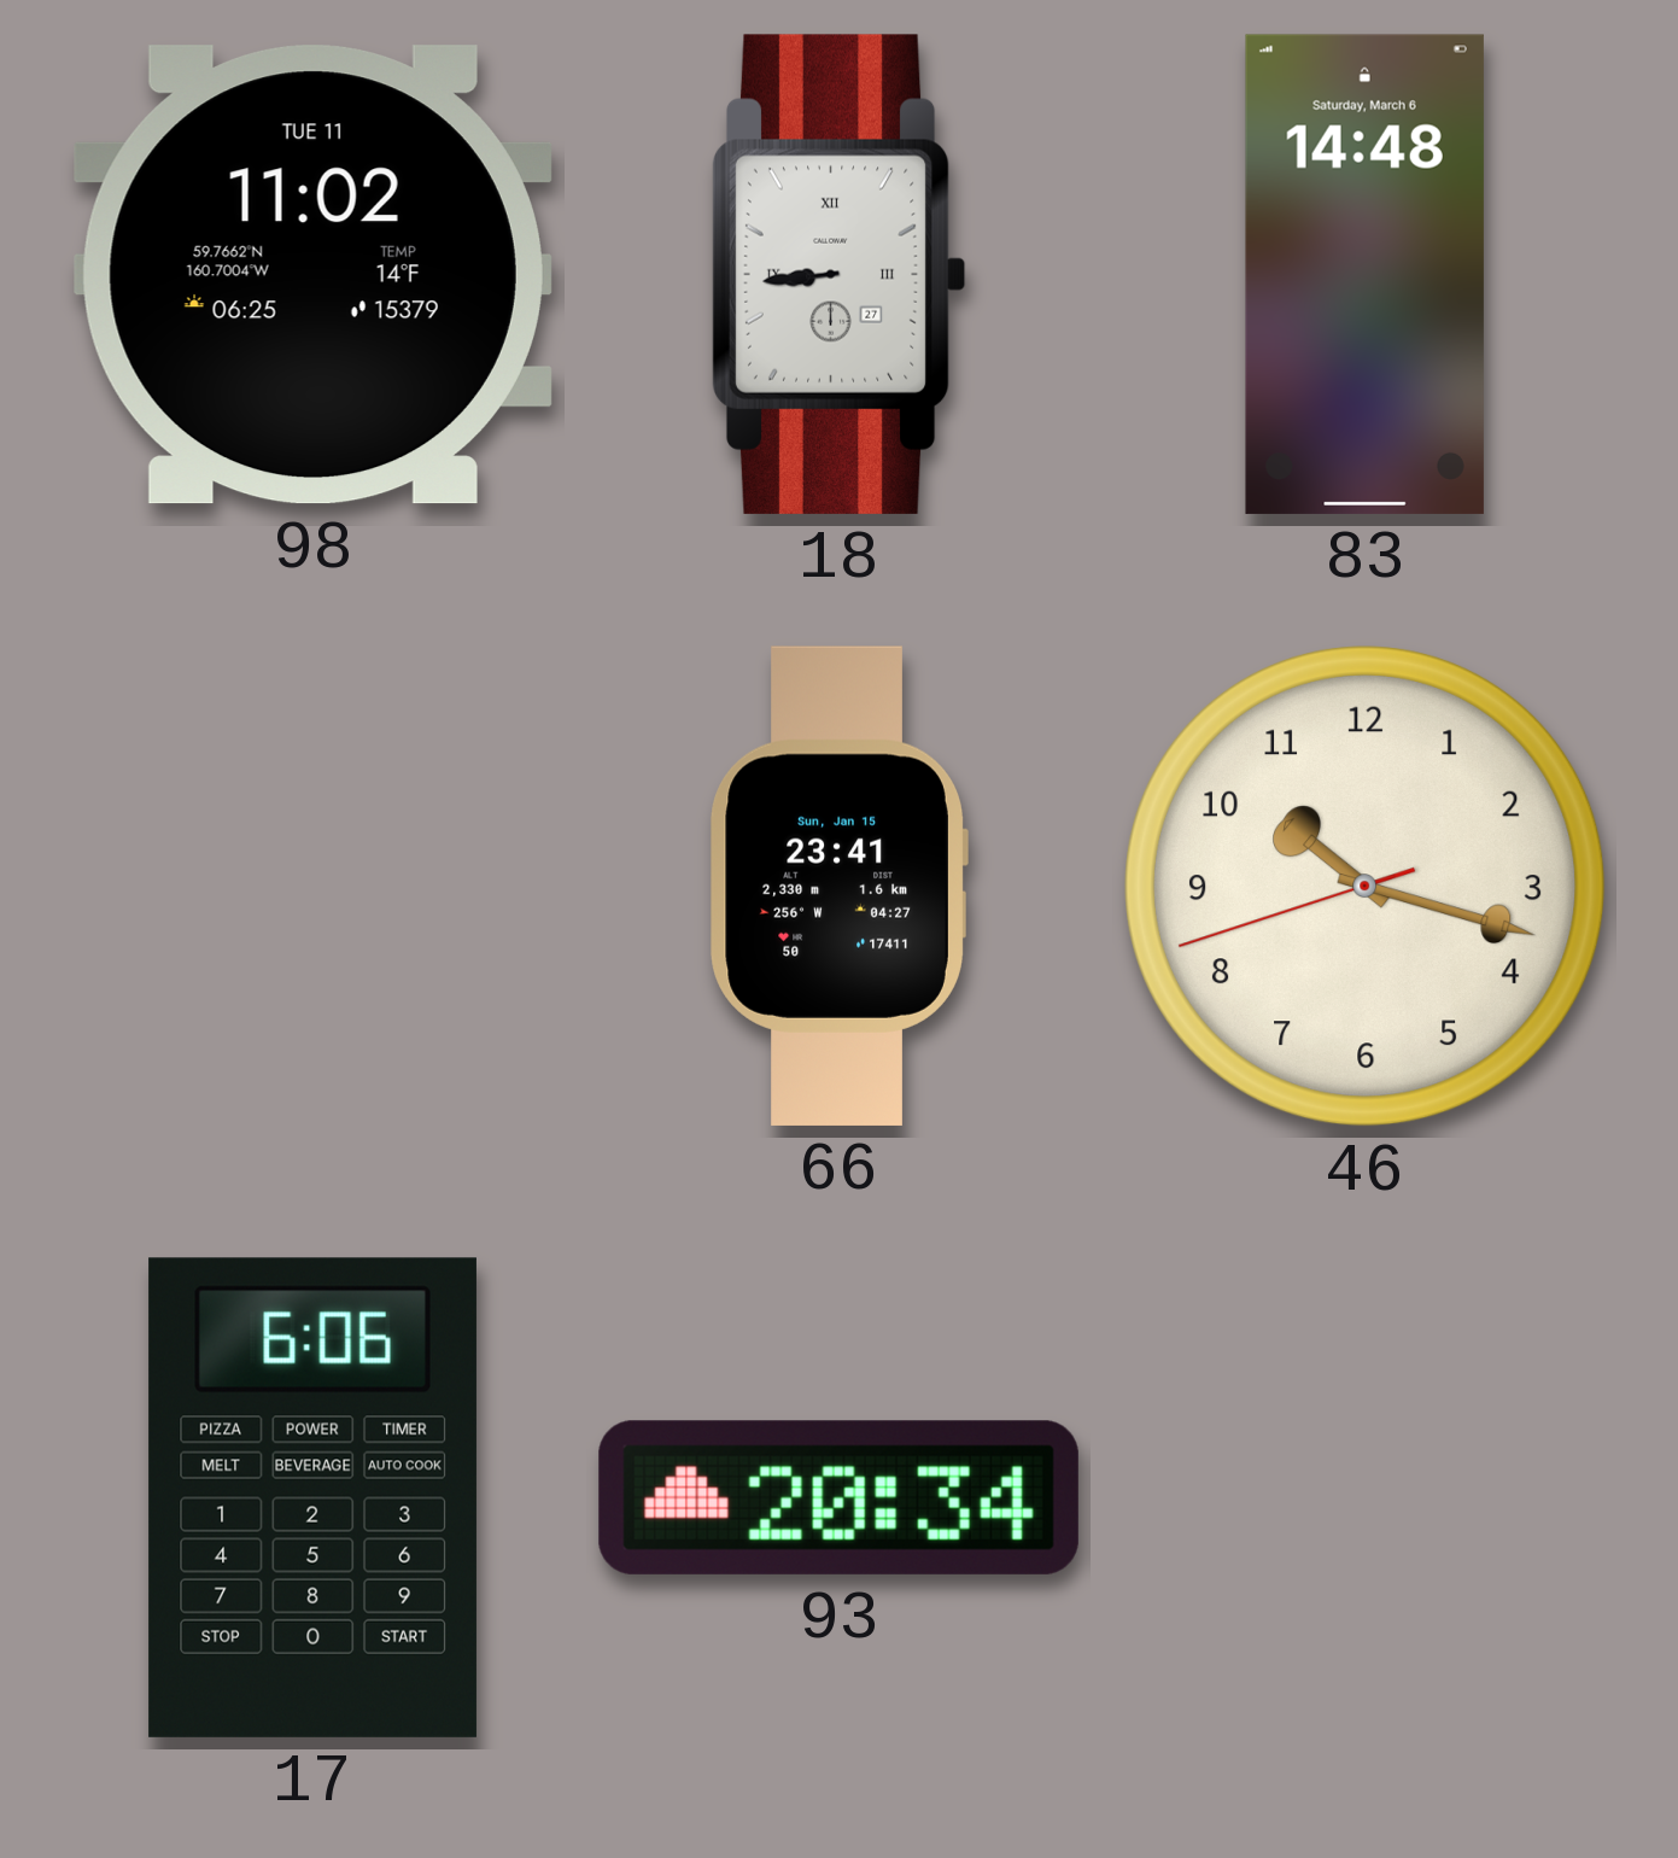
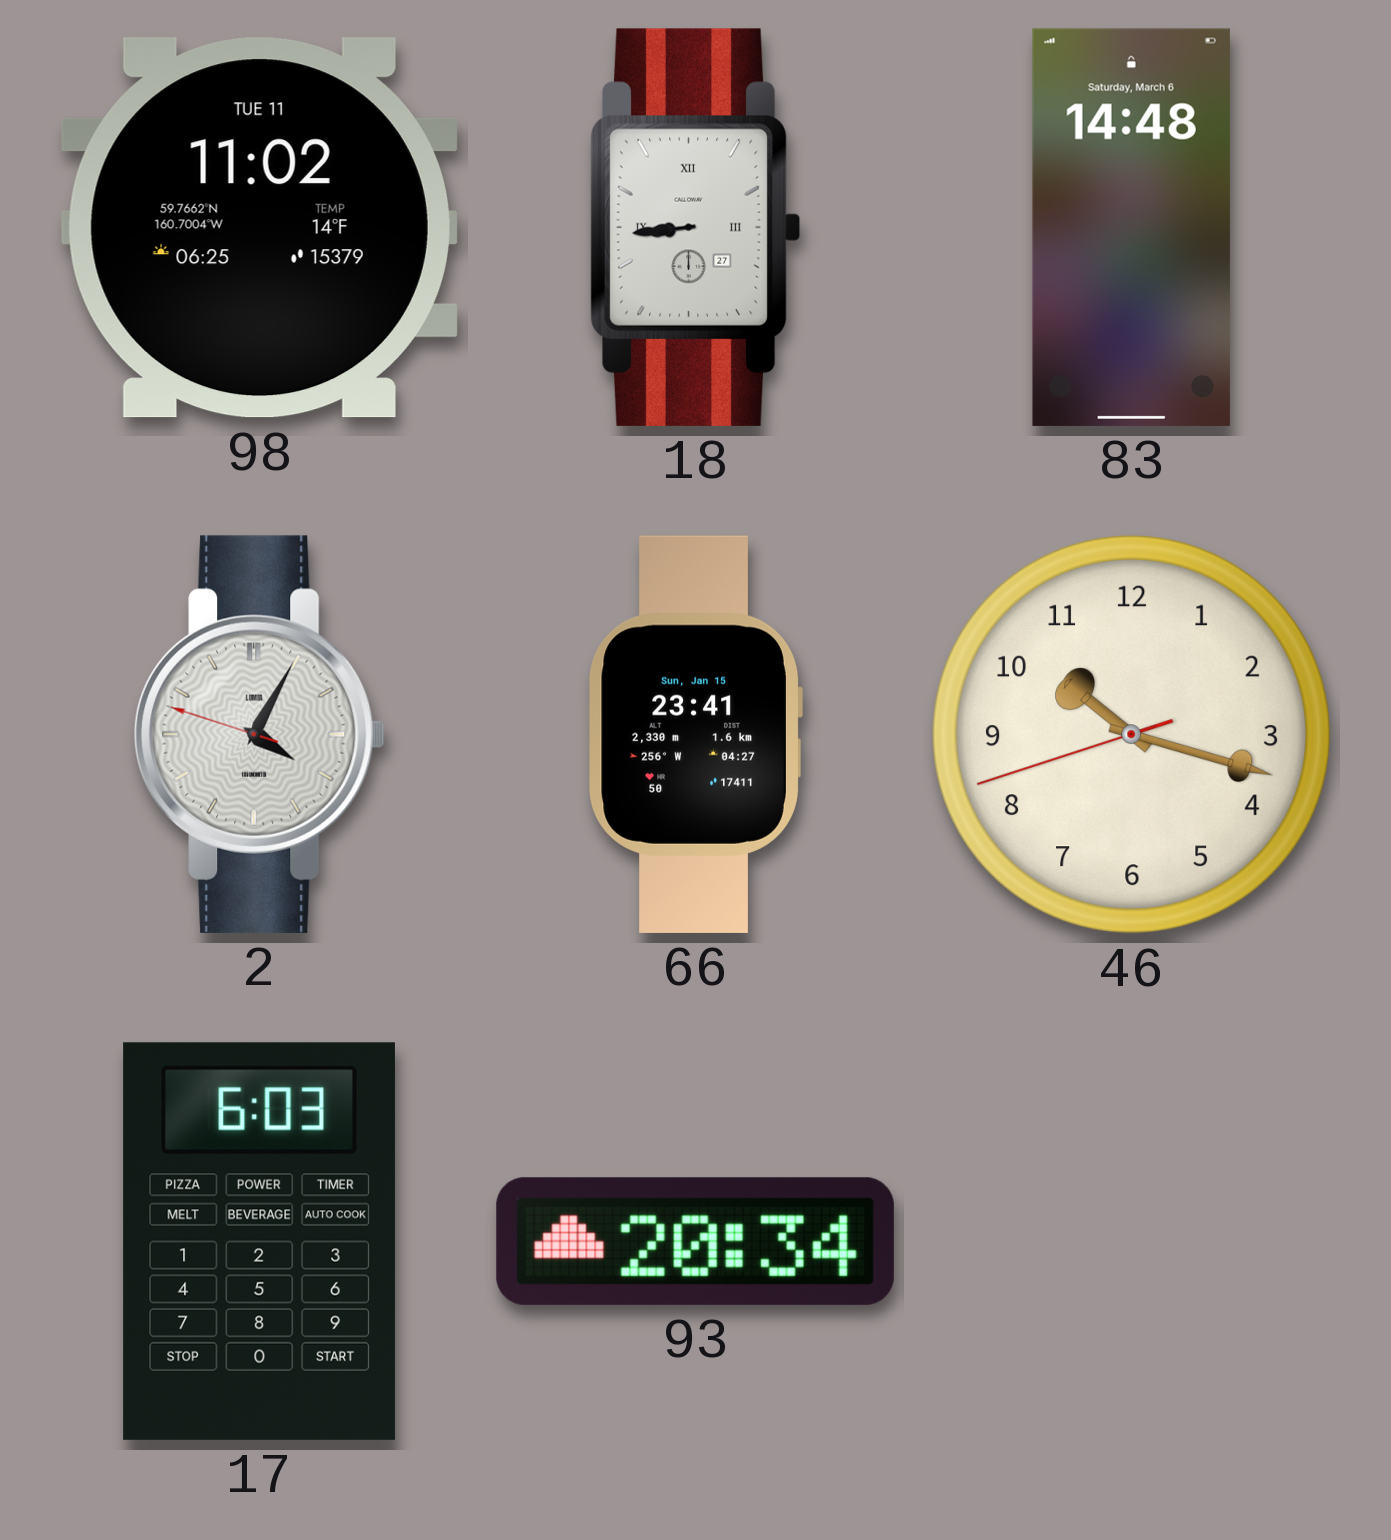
2: none -> 4:04 (260, 734)
17: 6:06 -> 6:03 (259, 1241)
